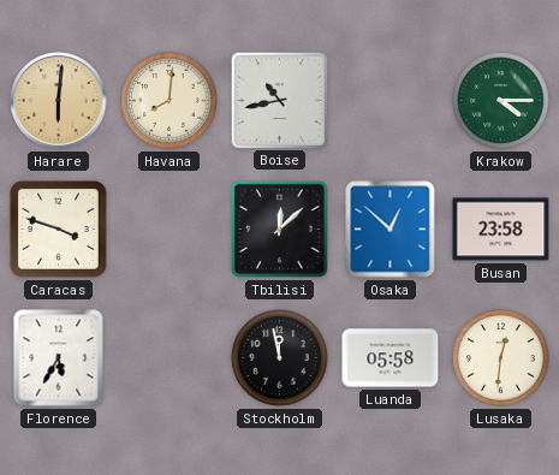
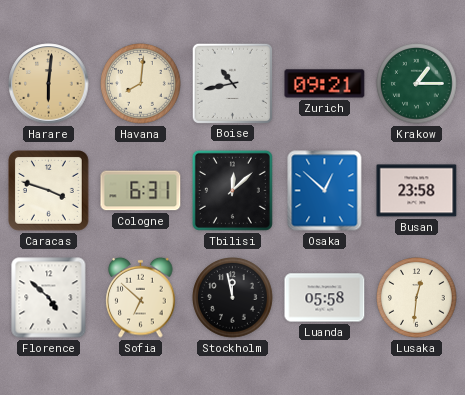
Zurich: none -> 09:21 (325, 84)
Krakow: 4:15 -> 1:15 (417, 84)
Cologne: none -> 6:31 (141, 191)
Florence: 5:35 -> 4:52 (49, 298)
Sofia: none -> 6:52 (141, 297)
